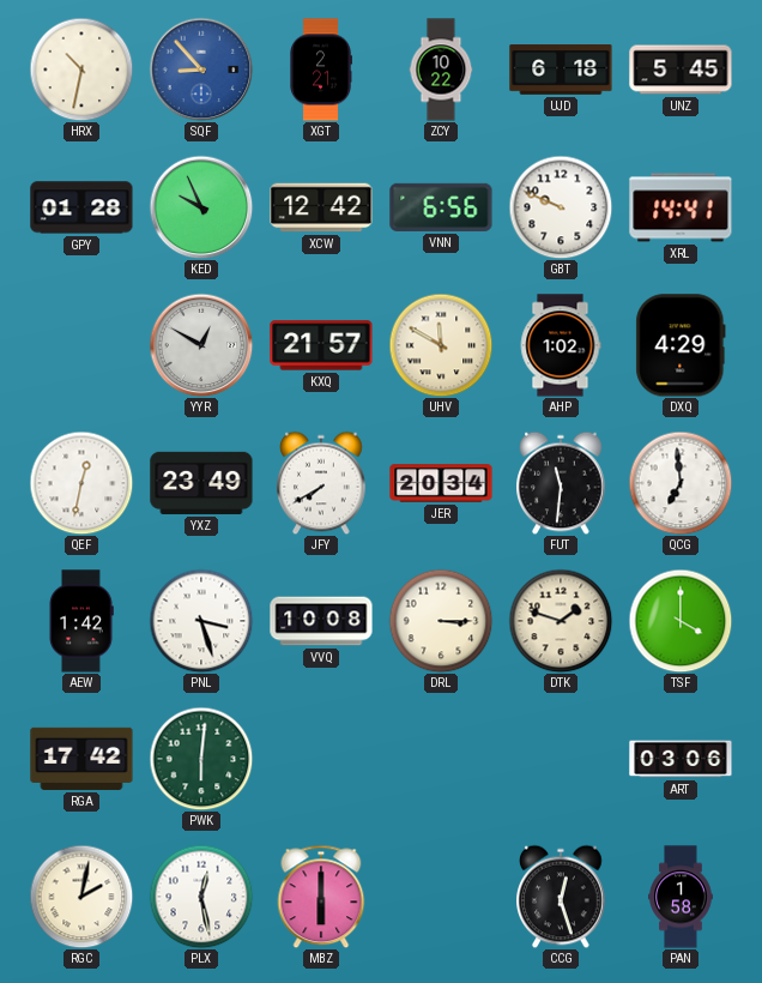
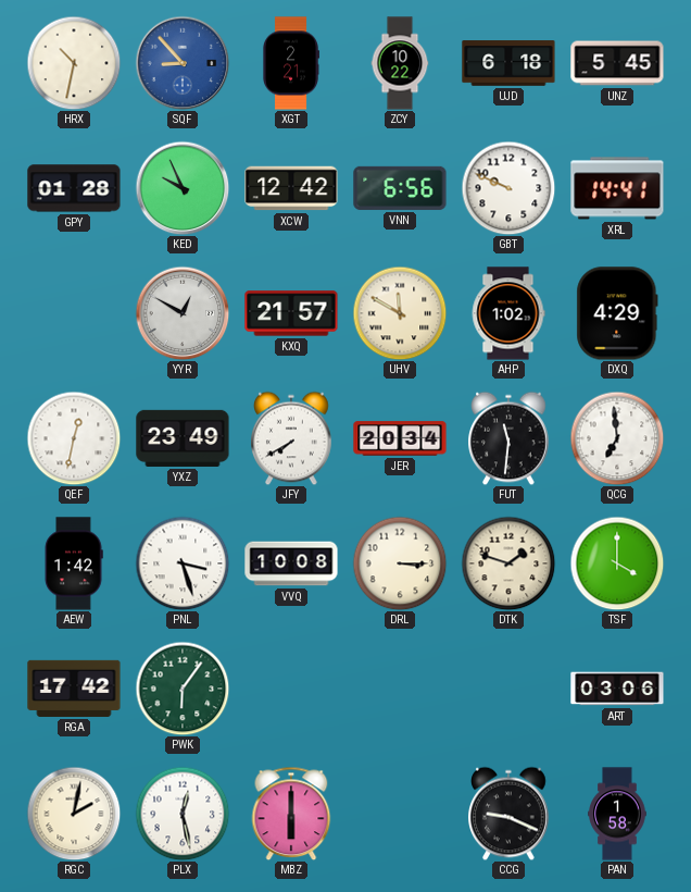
PWK: 6:01 -> 6:06 (183, 689)
CCG: 12:27 -> 9:19 (508, 814)
